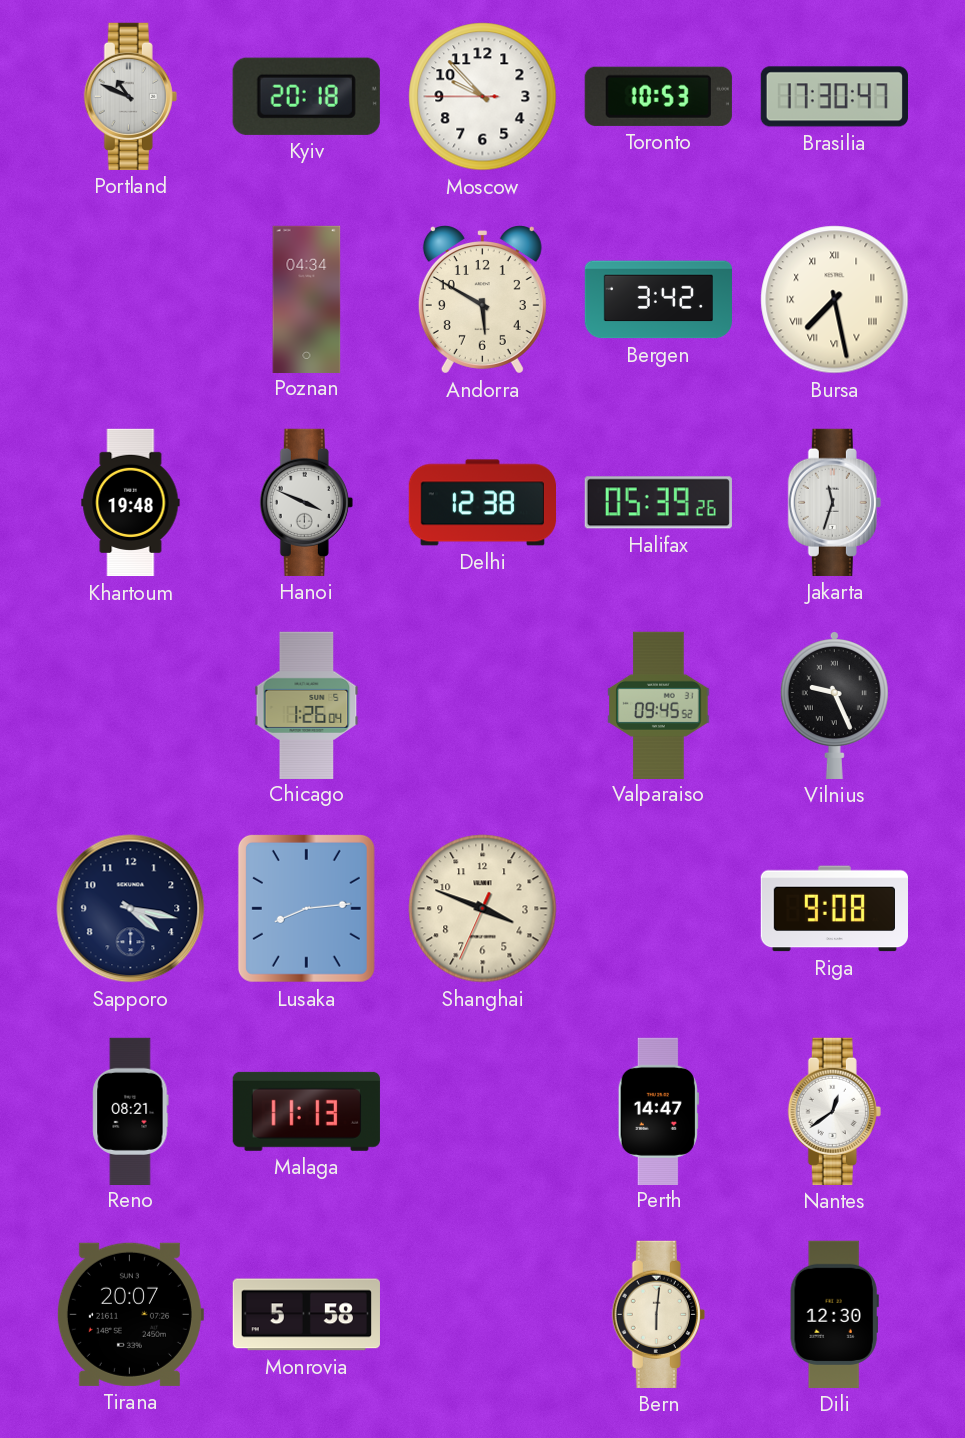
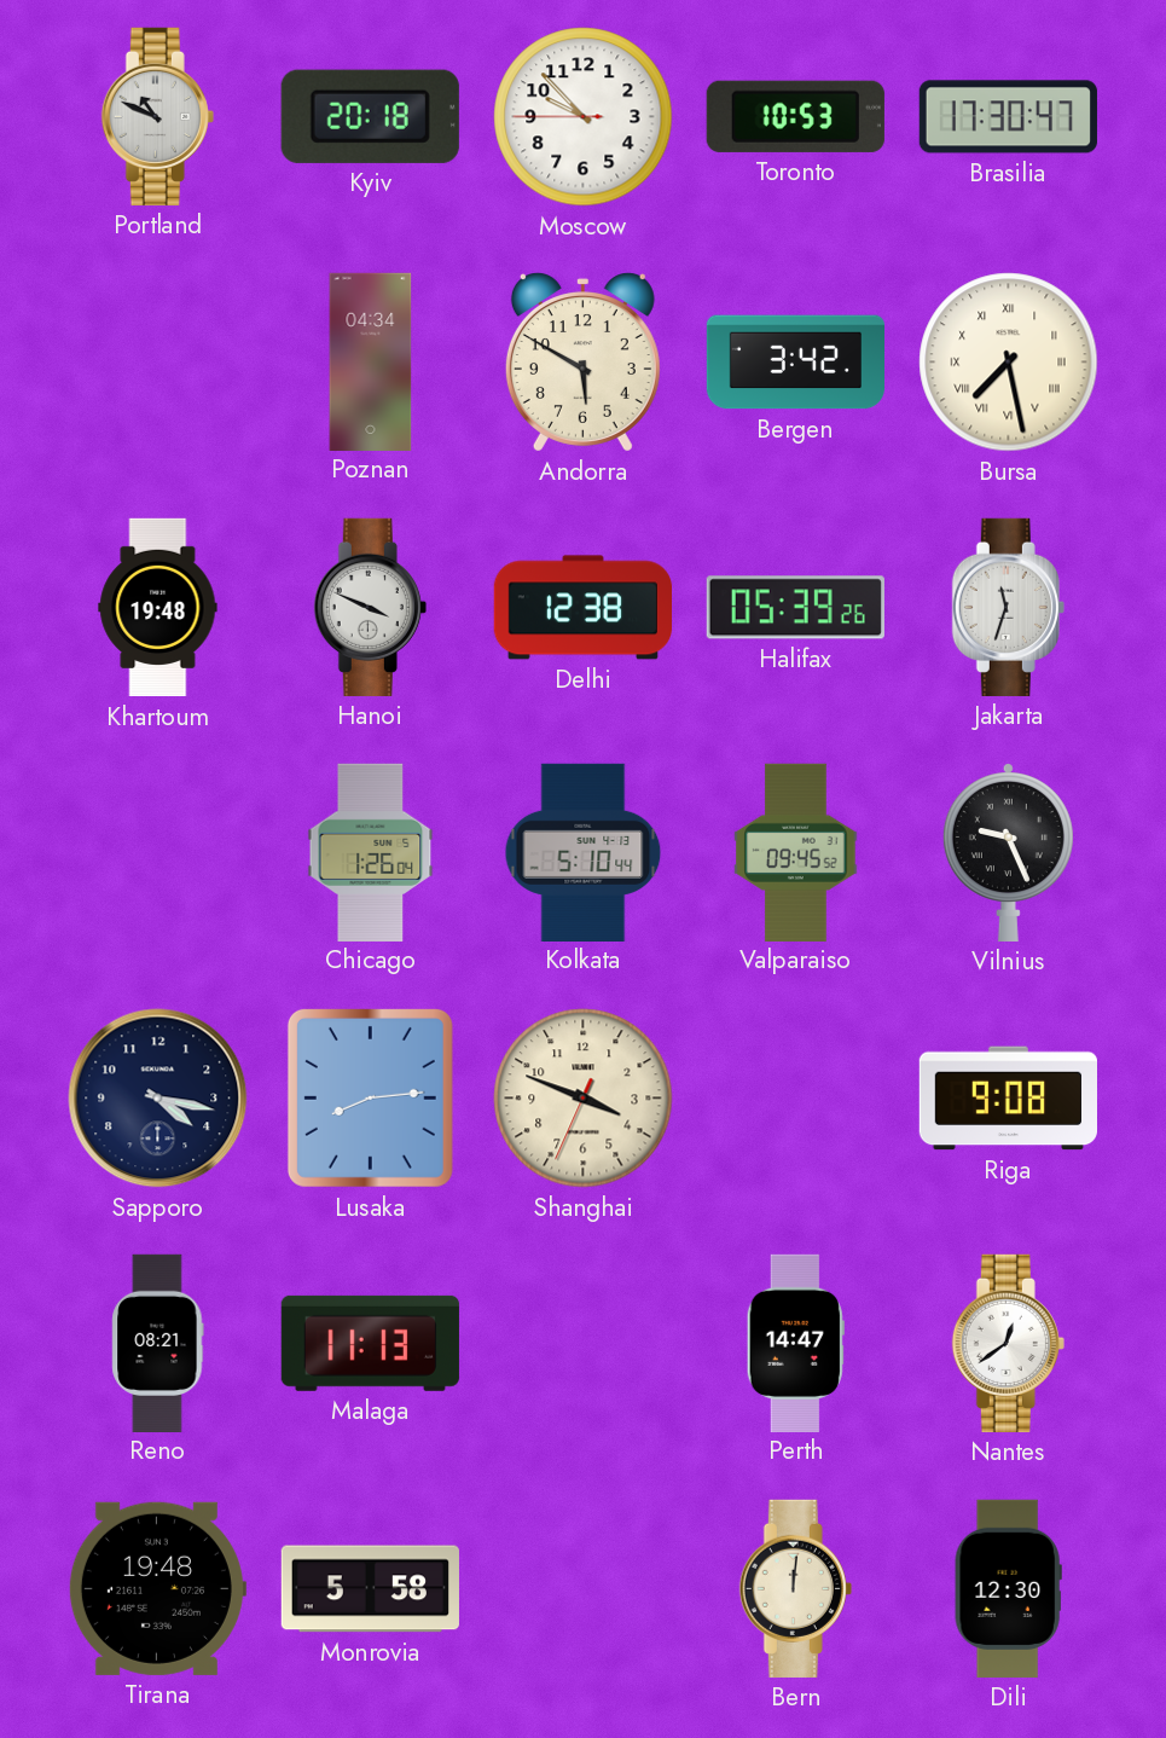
Kolkata: none -> 5:10 (584, 852)
Tirana: 20:07 -> 19:48 (157, 1588)
Bern: 6:01 -> 12:01 (795, 1588)
